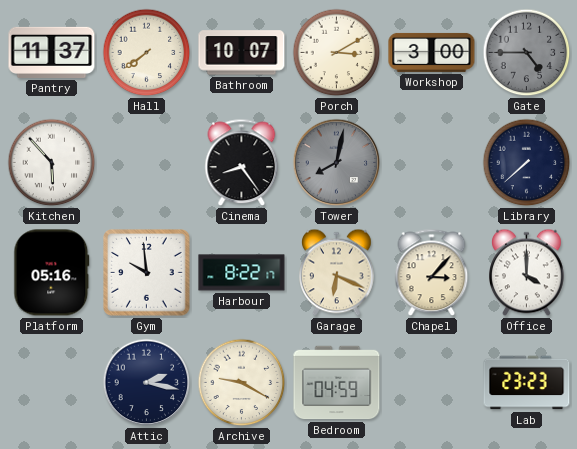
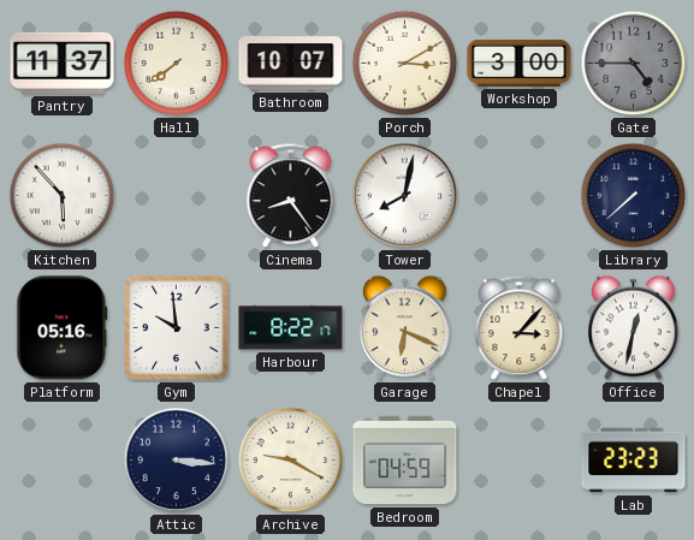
Tower dial: grey -> white (405, 196)
Office: 4:00 -> 12:32 (634, 328)
Attic: 2:17 -> 3:16 (177, 461)
